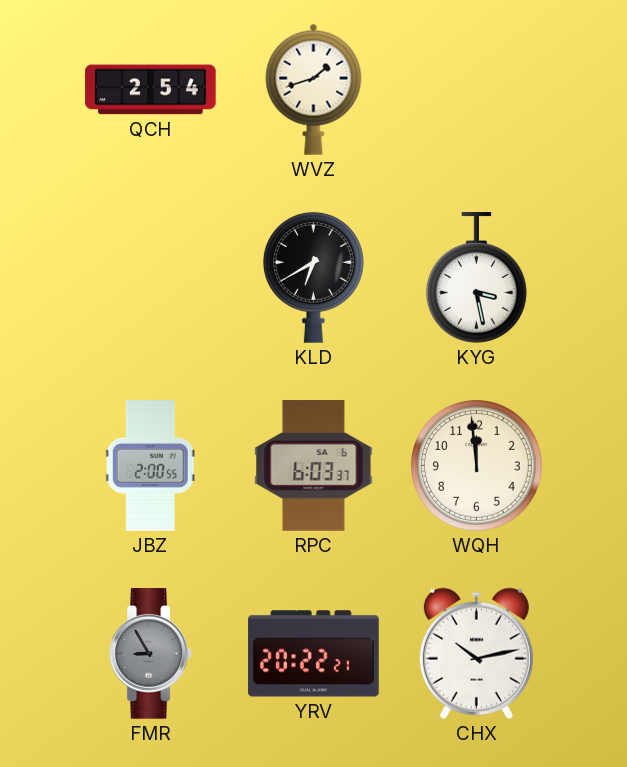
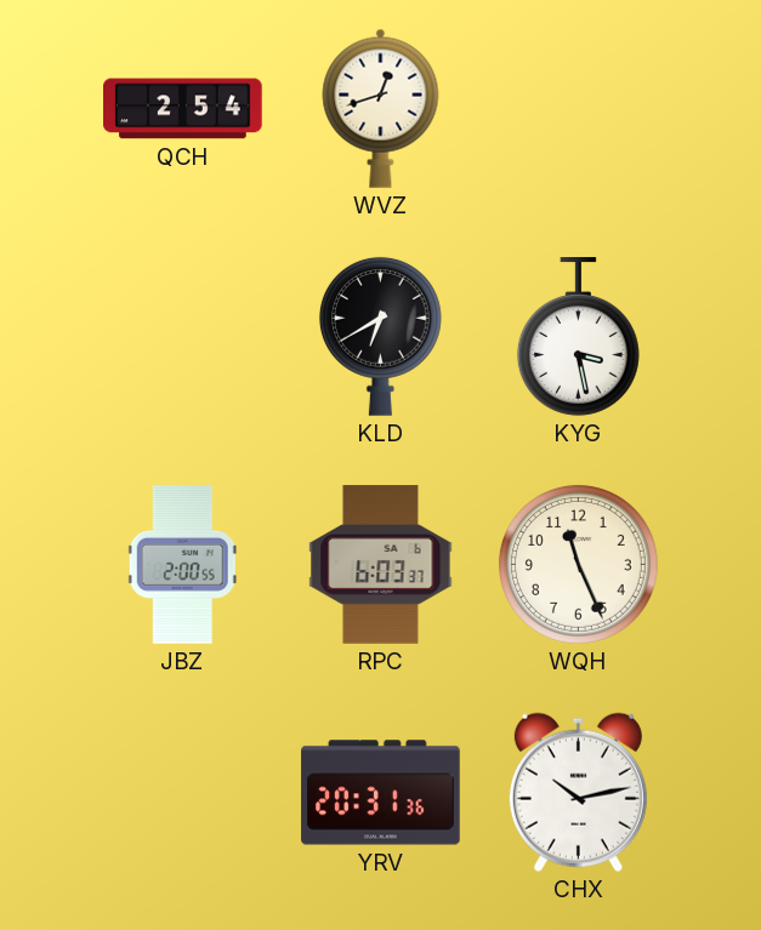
WVZ: 1:42 -> 12:42 (381, 108)
WQH: 11:59 -> 11:26 (578, 564)
FMR: 8:55 -> none (151, 654)
YRV: 20:22 -> 20:31 (381, 793)
